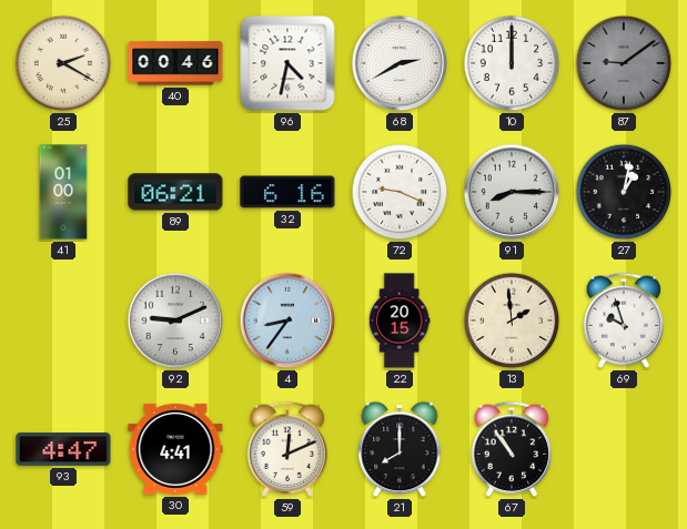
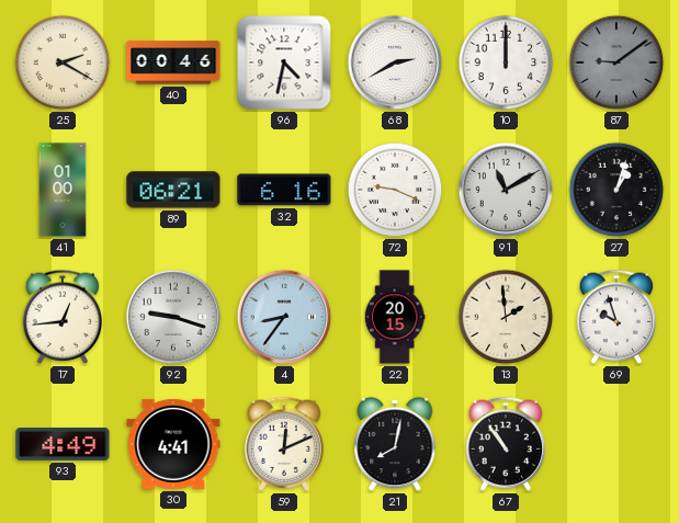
91: 8:15 -> 11:10 (506, 190)
27: 1:02 -> 1:03 (616, 190)
17: none -> 12:44 (63, 317)
92: 9:11 -> 9:18 (173, 317)
93: 4:47 -> 4:49 (63, 445)
21: 8:00 -> 8:02 (395, 444)
